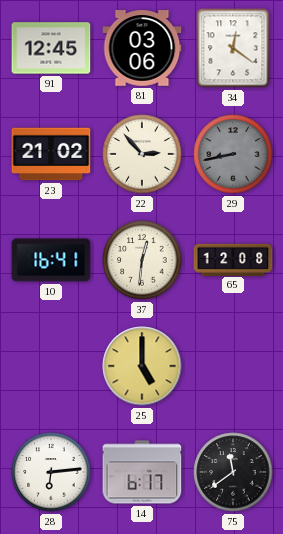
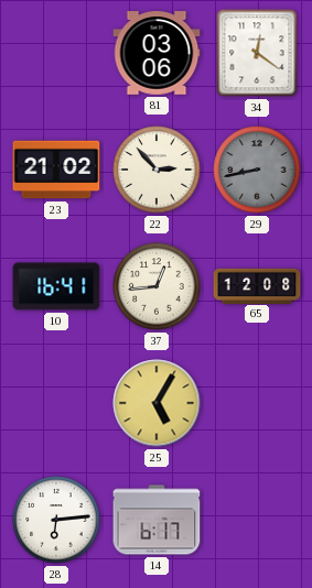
91: 12:45 -> none (51, 48)
37: 12:31 -> 12:44 (157, 286)
25: 5:00 -> 5:05 (157, 403)
75: 11:39 -> none (233, 472)
